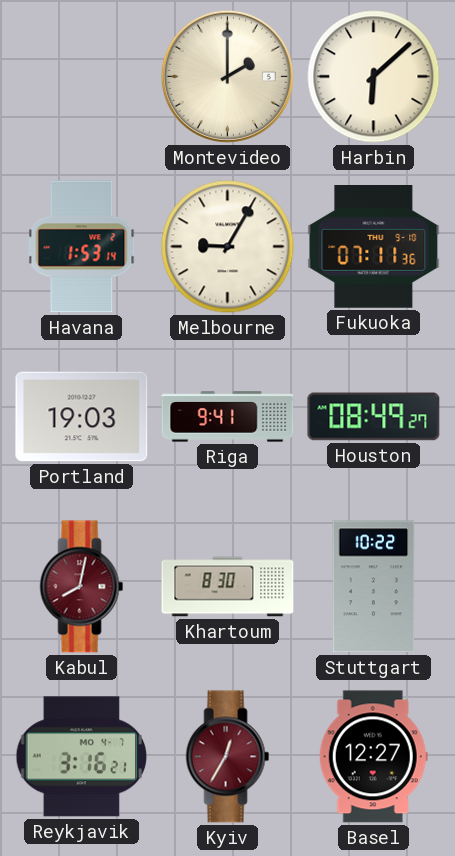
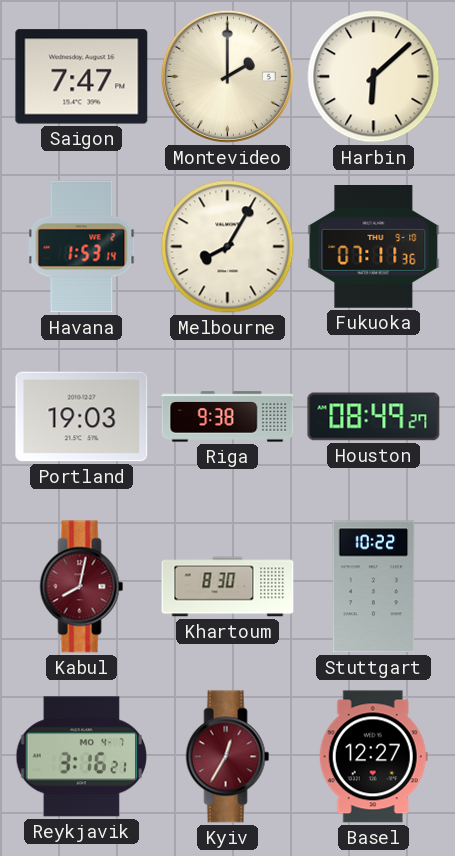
Saigon: none -> 7:47 (82, 77)
Melbourne: 9:05 -> 8:05 (228, 247)
Riga: 9:41 -> 9:38 (228, 417)
